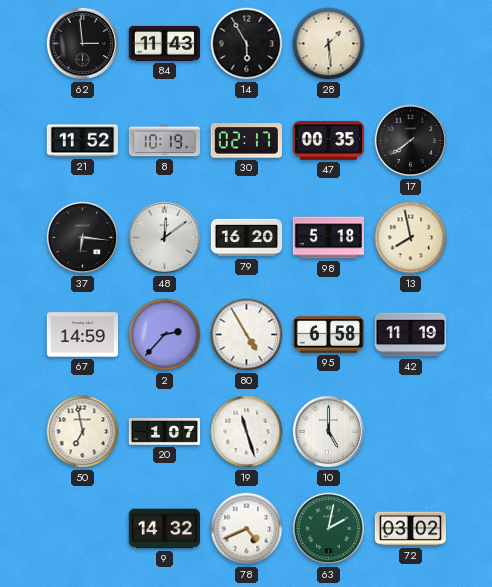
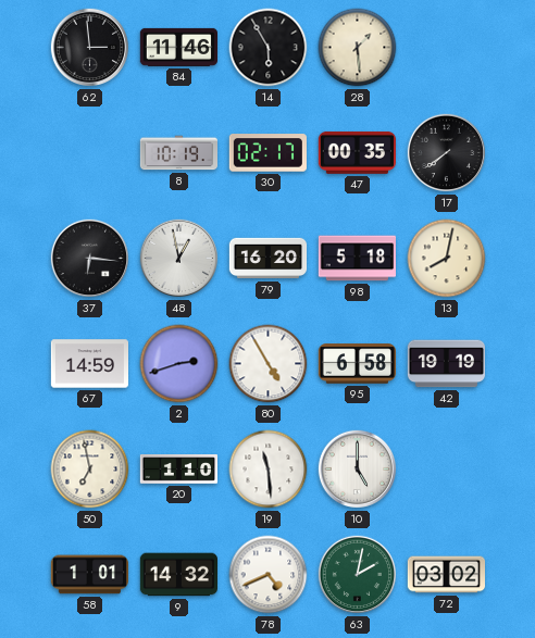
84: 11:43 -> 11:46 (178, 47)
21: 11:52 -> none (82, 141)
48: 12:09 -> 12:58 (179, 259)
13: 7:58 -> 8:02 (447, 259)
2: 2:37 -> 2:42 (179, 364)
42: 11:19 -> 19:19 (446, 364)
20: 1:07 -> 1:10 (178, 470)
19: 11:27 -> 11:29 (269, 470)
58: none -> 1:01 (89, 575)
